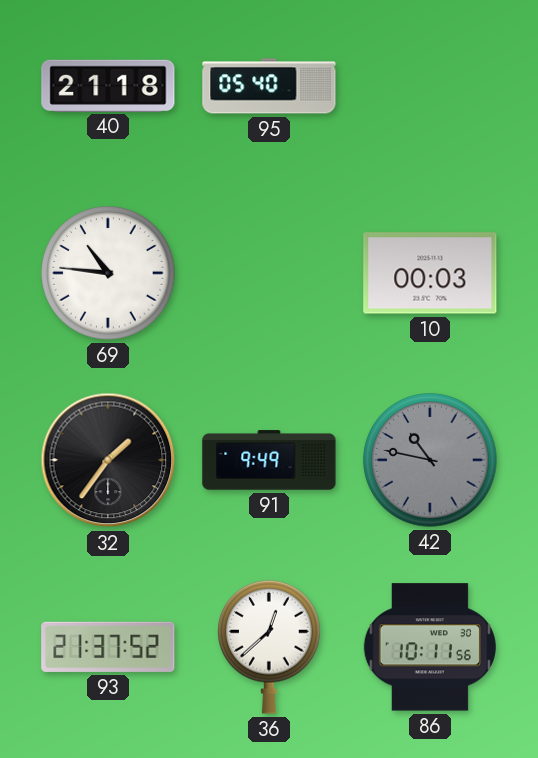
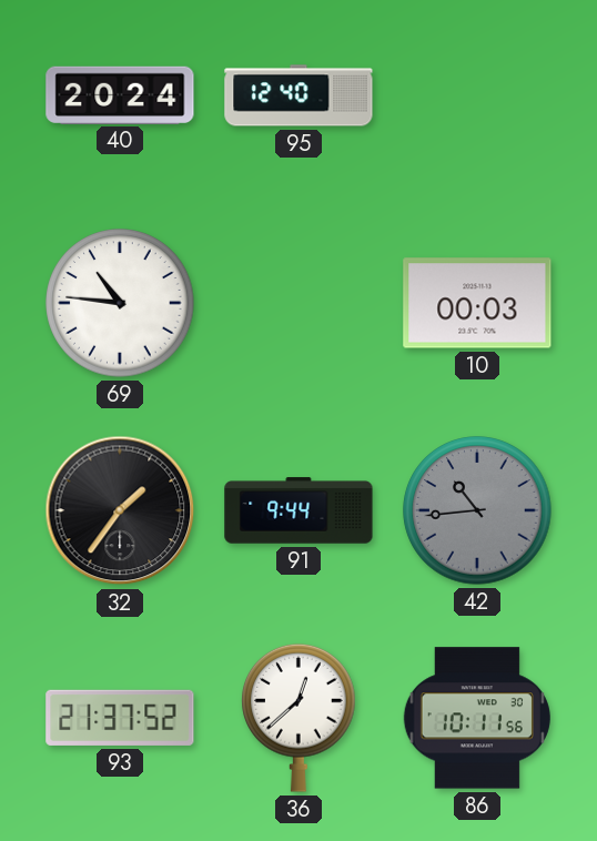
40: 21:18 -> 20:24 (120, 94)
95: 05:40 -> 12:40 (298, 95)
91: 9:49 -> 9:44 (298, 510)
42: 10:47 -> 10:44 (477, 510)
